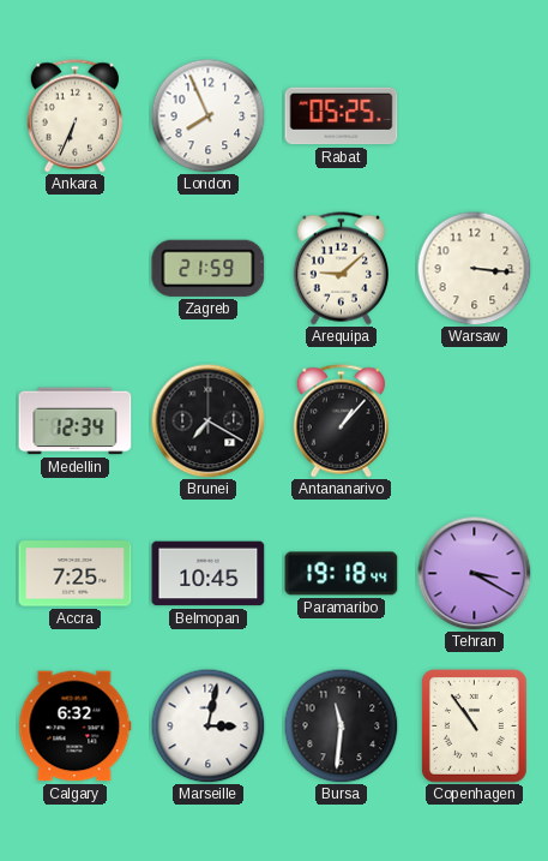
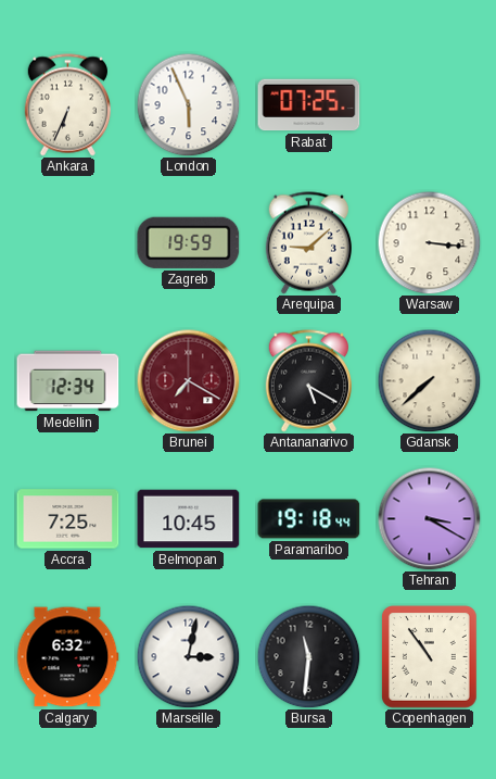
London: 7:56 -> 5:56 (188, 104)
Rabat: 05:25 -> 07:25 (309, 105)
Zagreb: 21:59 -> 19:59 (189, 242)
Brunei dial: black -> burgundy (188, 380)
Antananarivo: 1:07 -> 5:20 (308, 381)
Gdansk: none -> 7:38 (429, 380)
